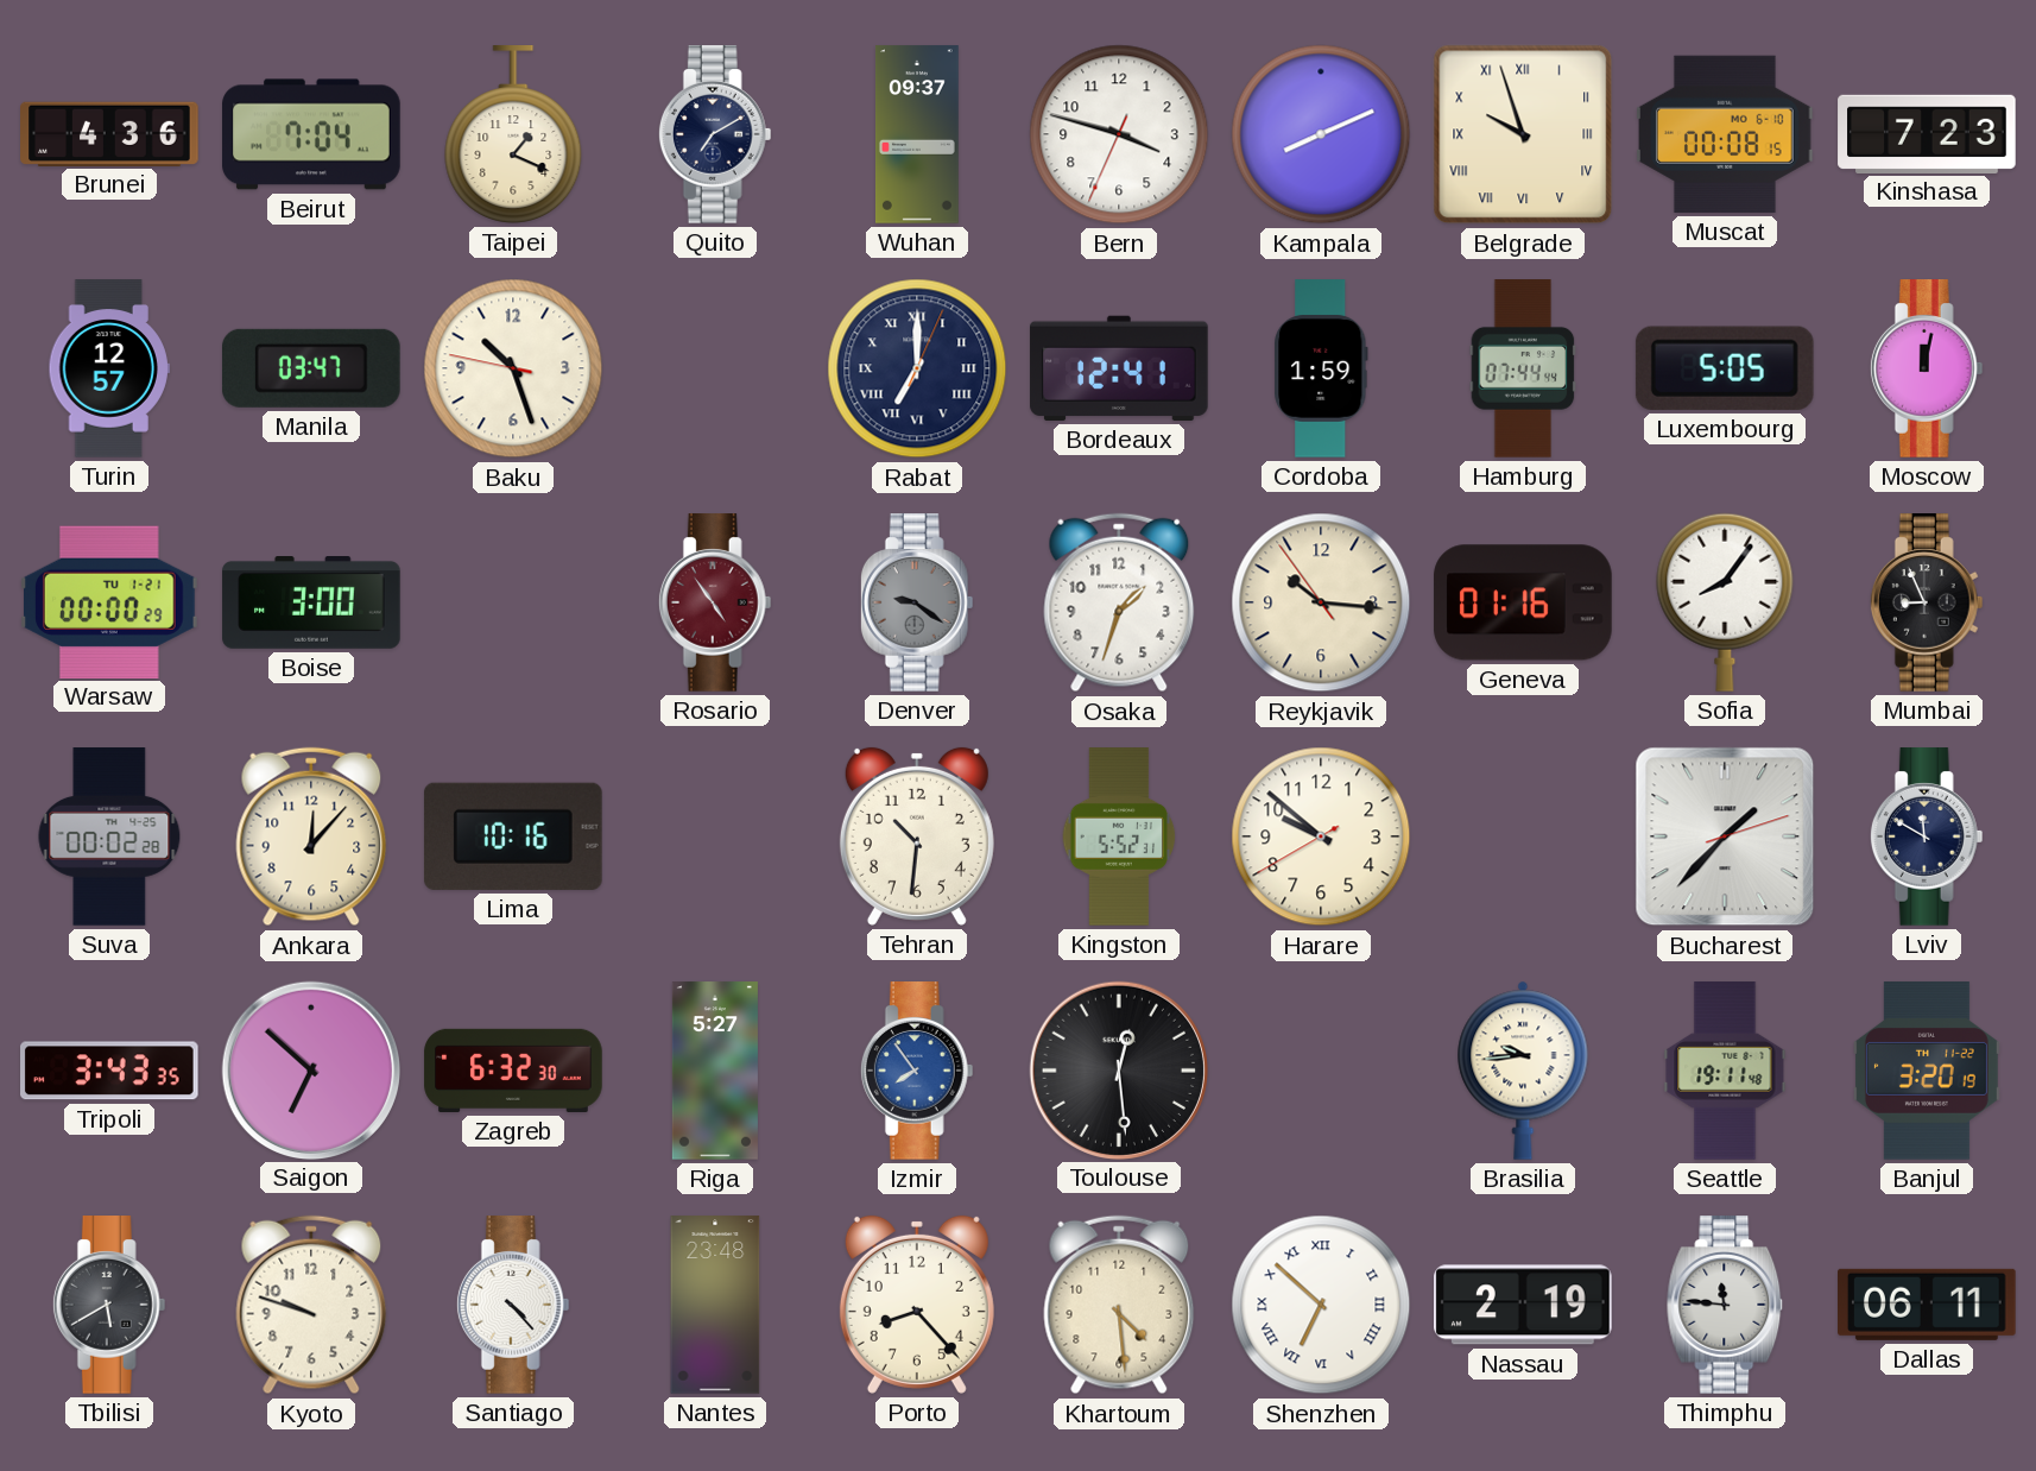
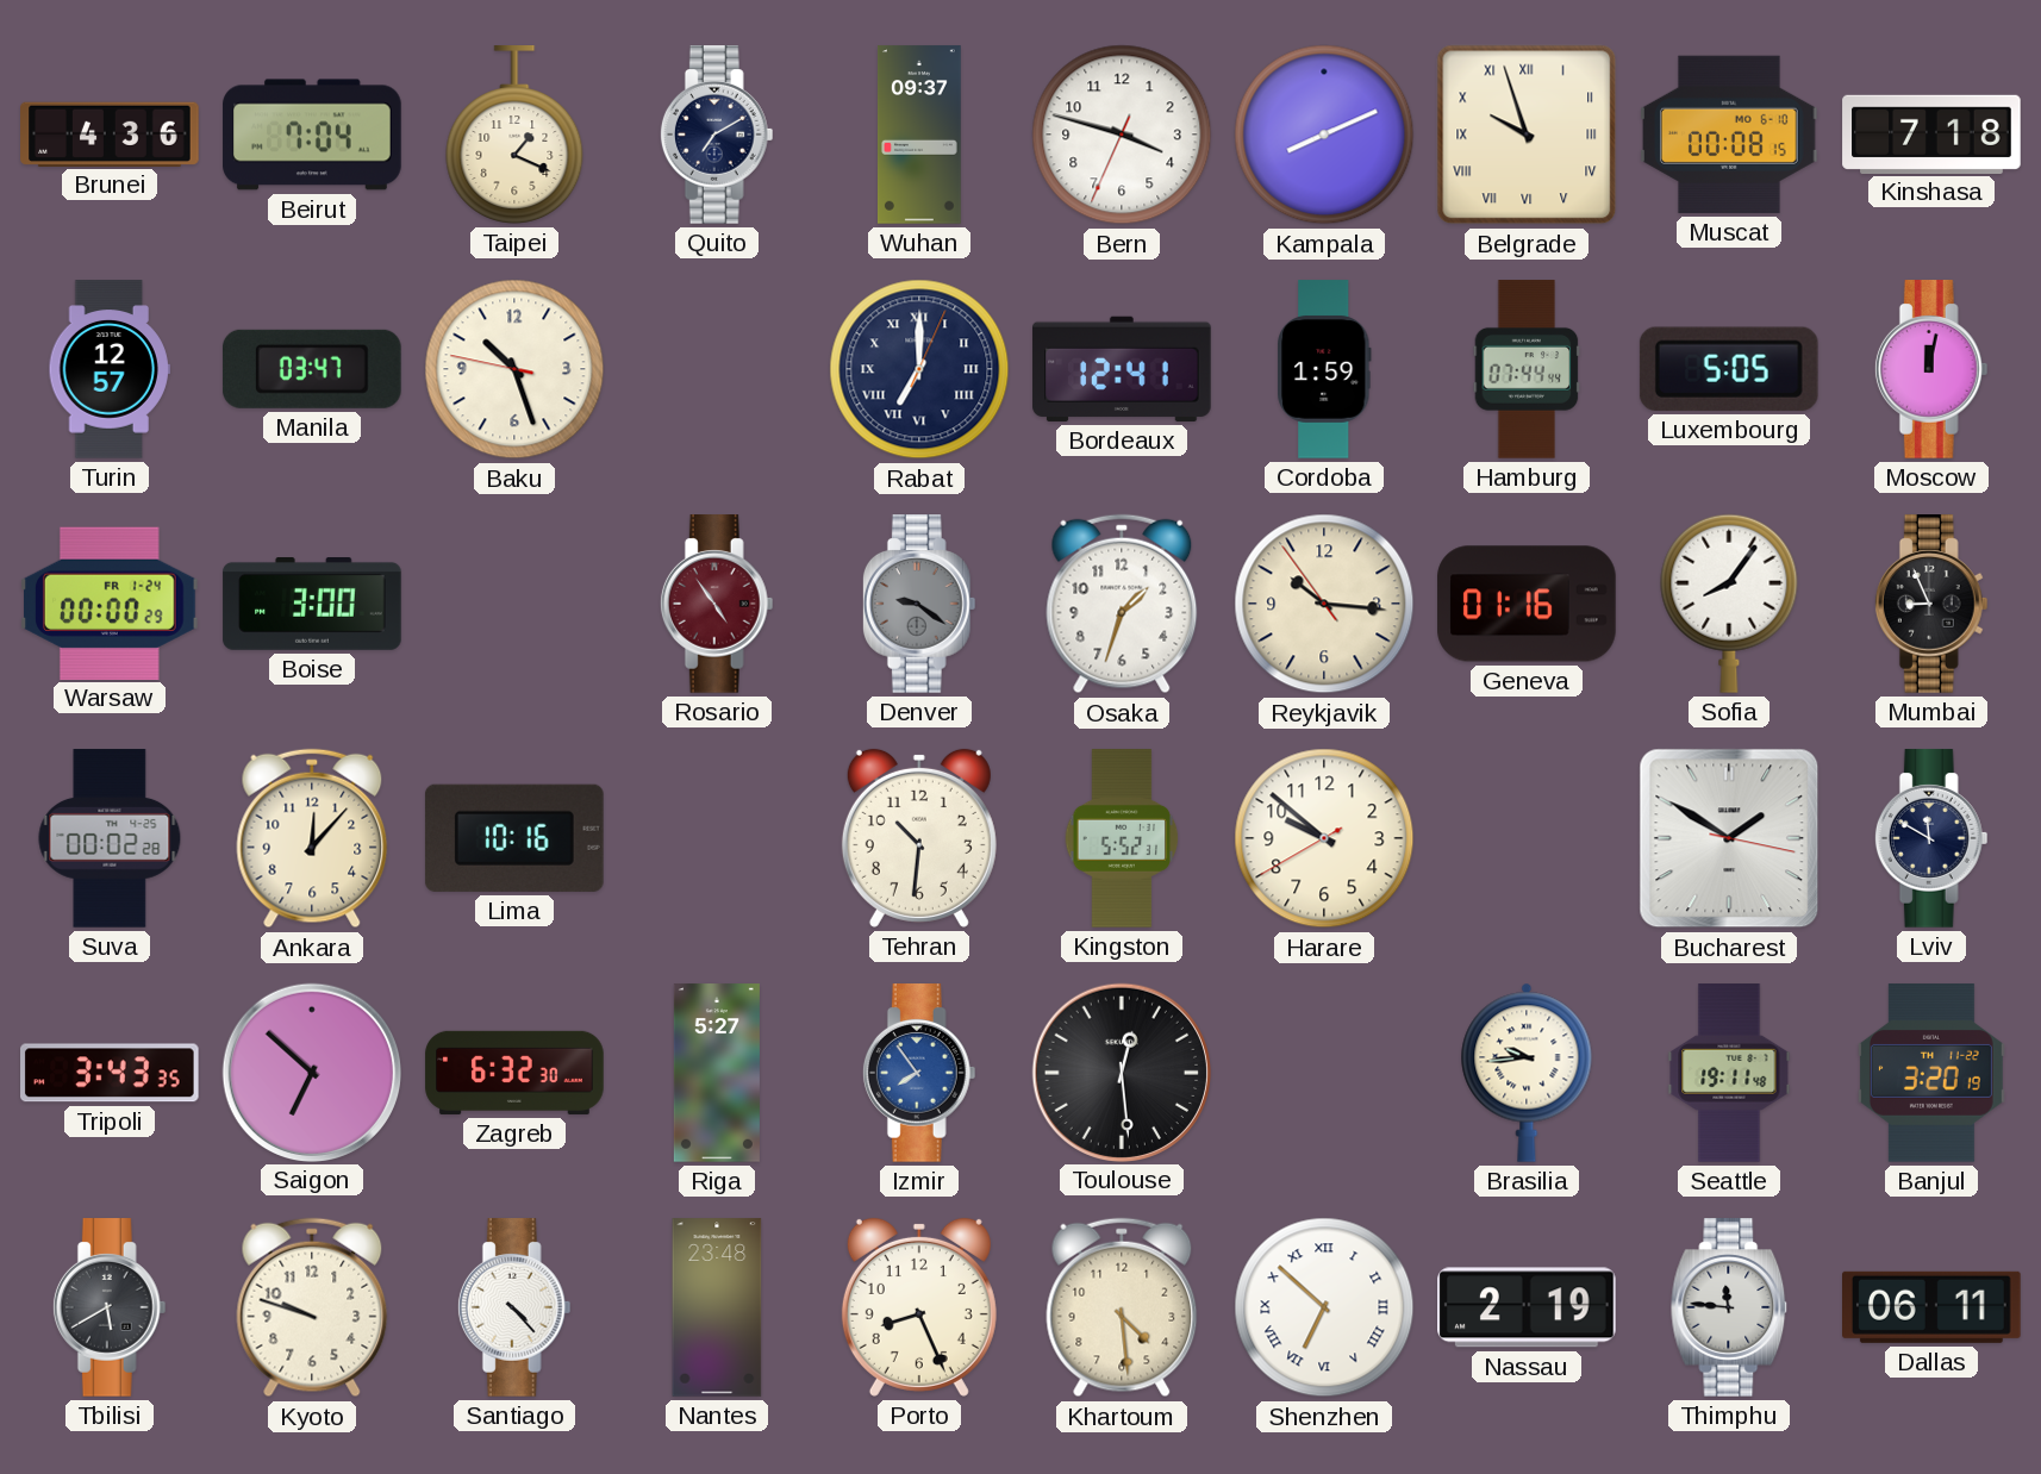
Kinshasa: 7:23 -> 7:18 (1931, 133)
Warsaw date: TU 1-21 -> FR 1-24 (111, 602)
Bucharest: 1:37 -> 1:50 (1729, 838)
Porto: 8:23 -> 8:26 (919, 1307)
